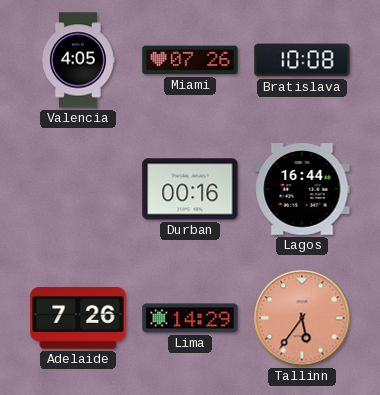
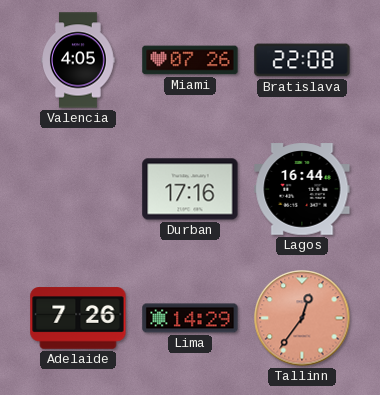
Bratislava: 10:08 -> 22:08 (302, 60)
Durban: 00:16 -> 17:16 (190, 189)
Tallinn: 5:36 -> 12:36 (302, 318)
